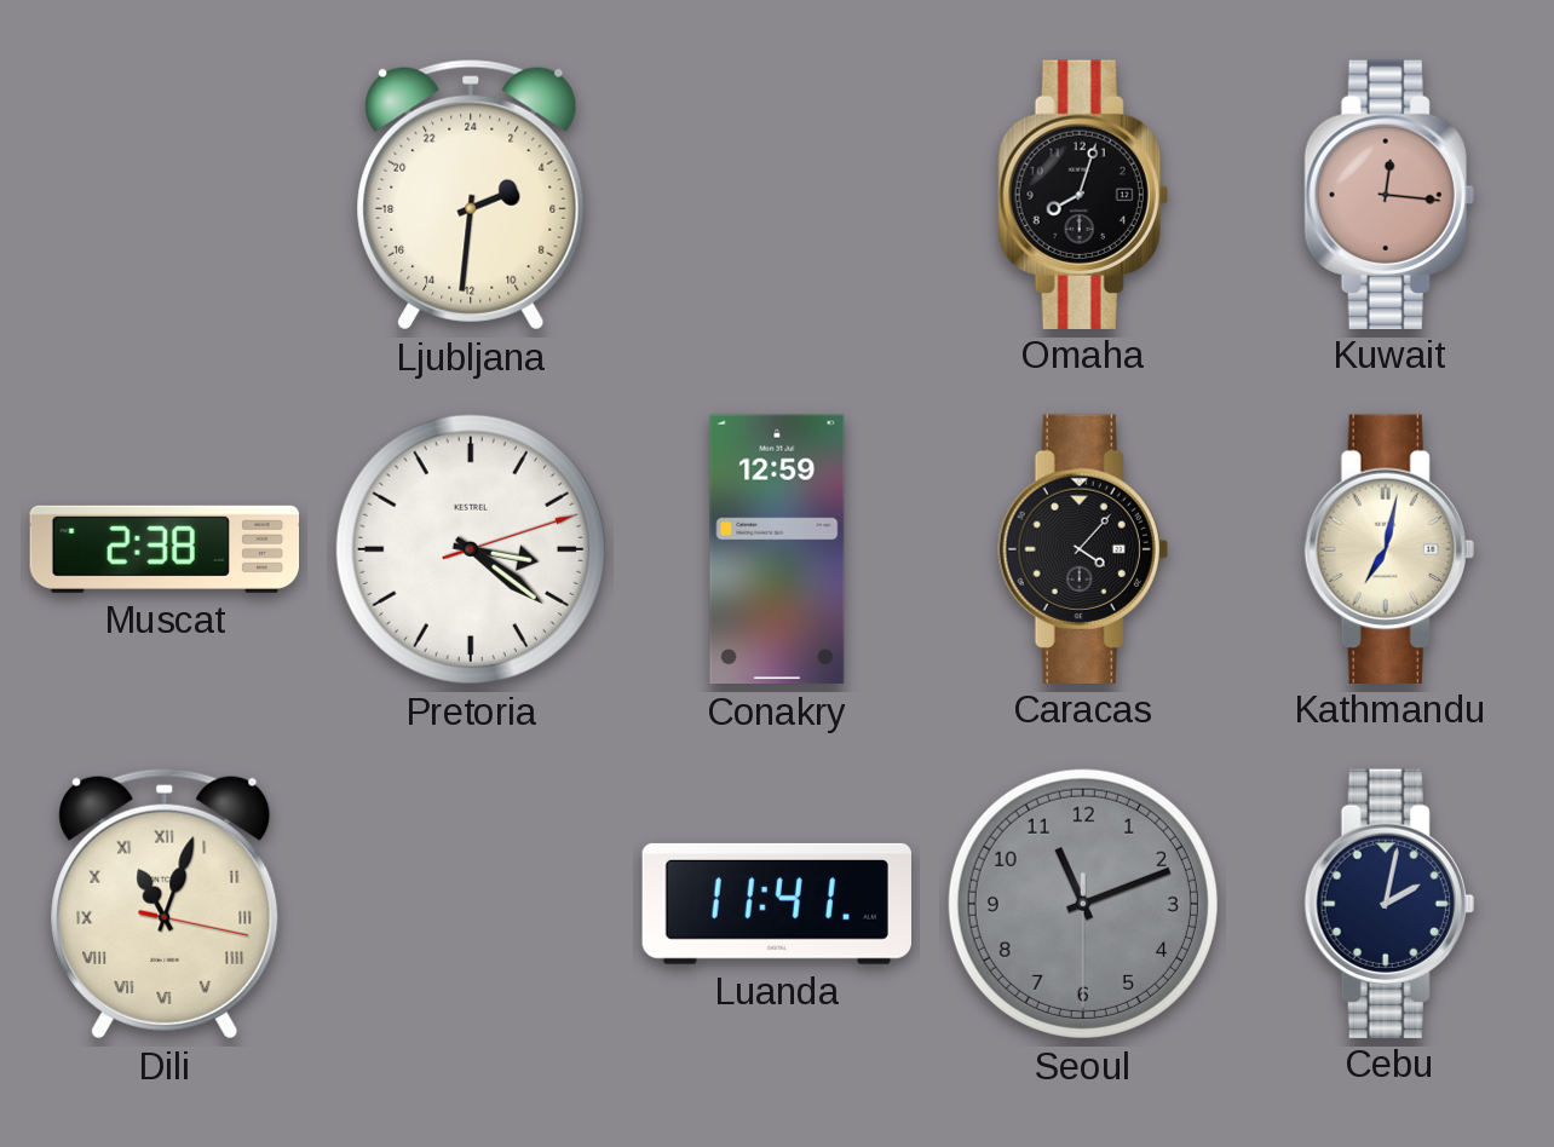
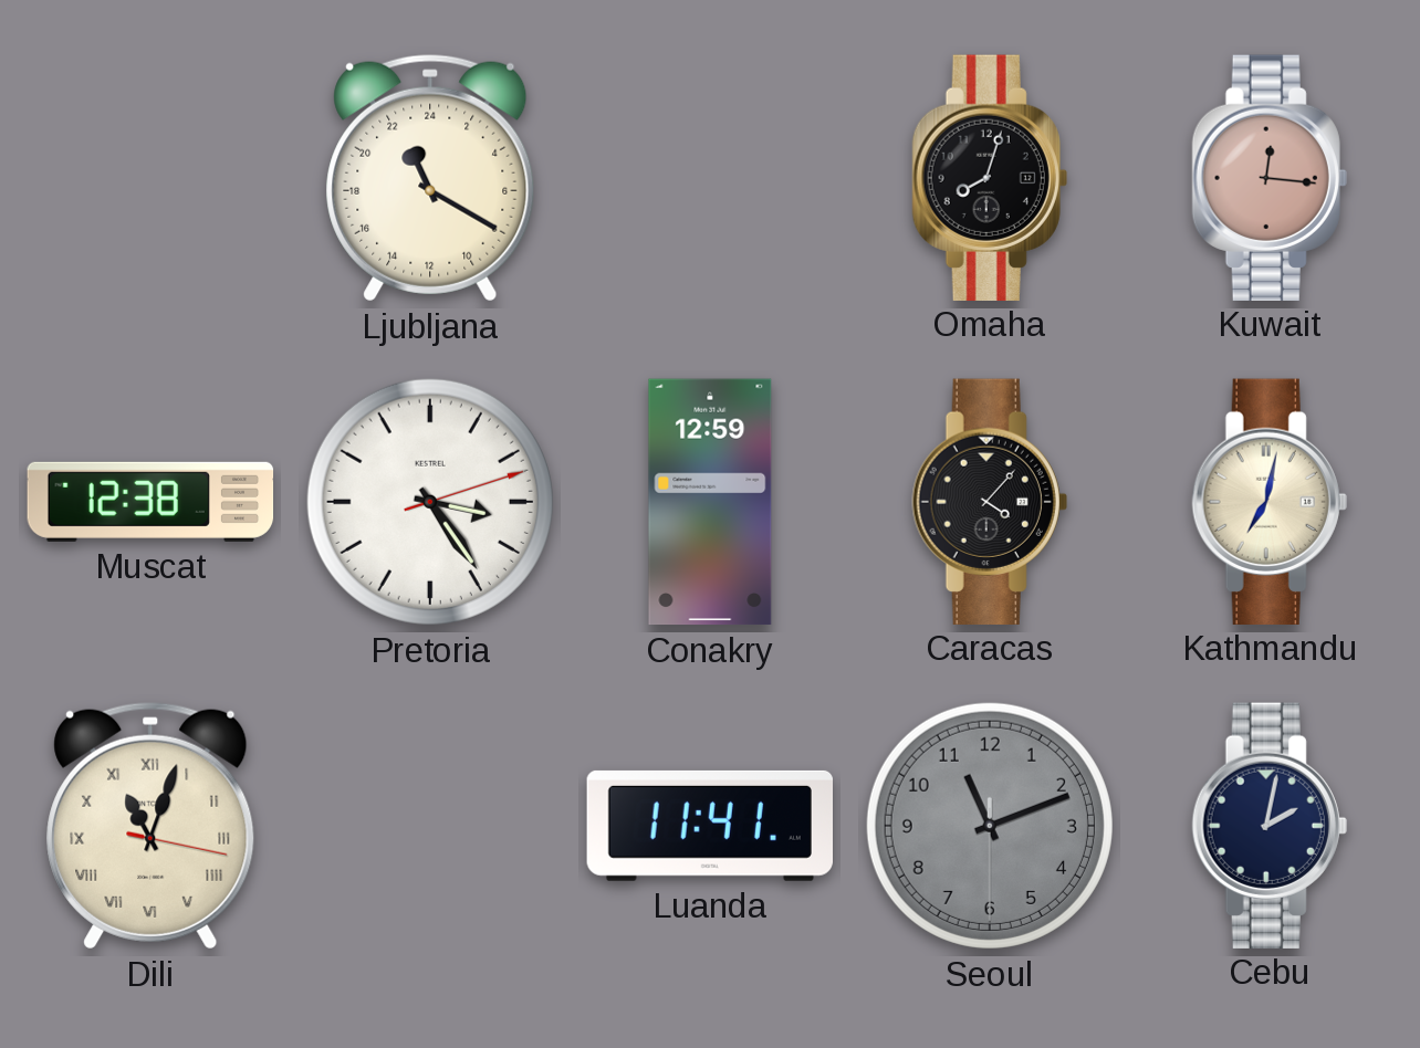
Ljubljana: 4:31 -> 22:20 (430, 178)
Muscat: 2:38 -> 12:38 (150, 502)
Pretoria: 3:21 -> 3:24 (430, 502)
